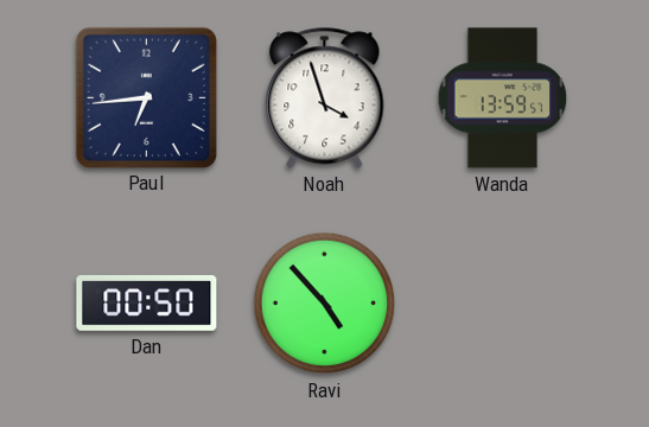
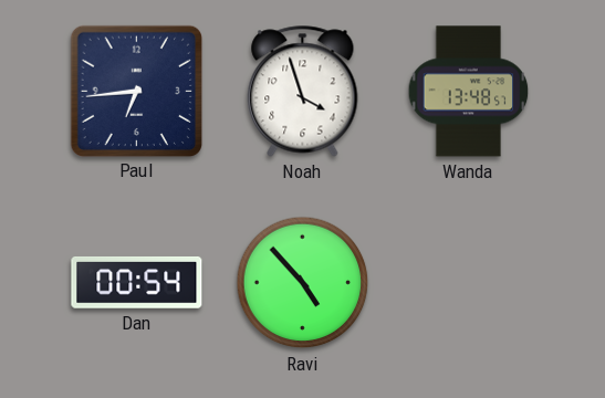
Wanda: 13:59 -> 13:48 (469, 92)
Dan: 00:50 -> 00:54 (137, 282)
